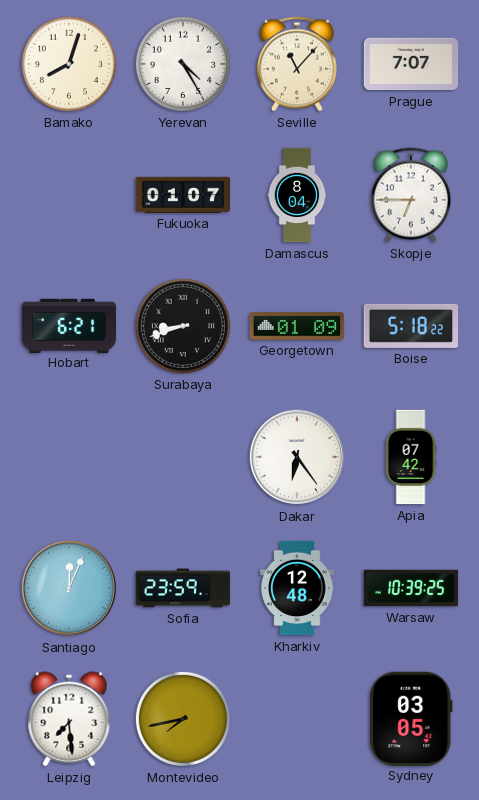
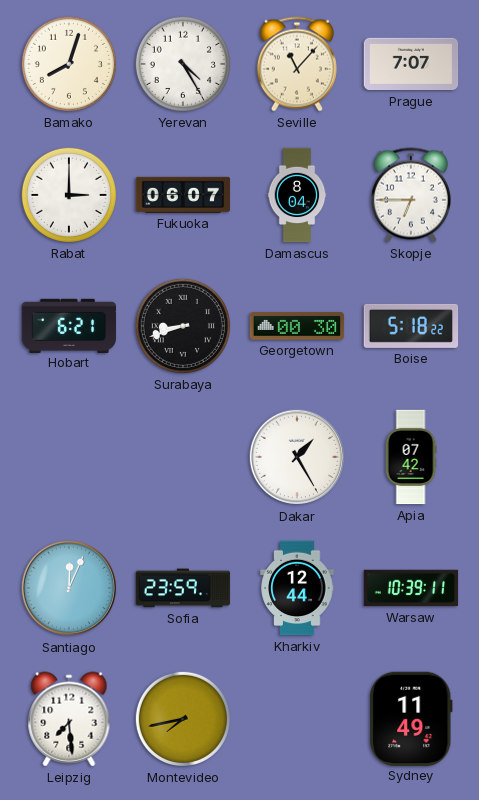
Rabat: none -> 3:00 (69, 195)
Fukuoka: 01:07 -> 06:07 (183, 195)
Georgetown: 01:09 -> 00:30 (297, 326)
Dakar: 6:24 -> 1:25 (297, 457)
Kharkiv: 12:48 -> 12:44 (297, 588)
Warsaw: 10:39:25 -> 10:39:11 (411, 588)
Sydney: 03:05 -> 11:49 (412, 718)
